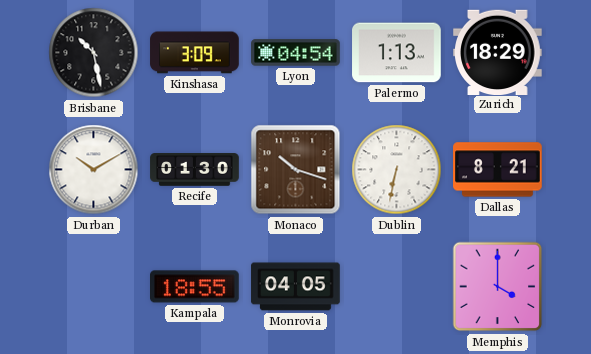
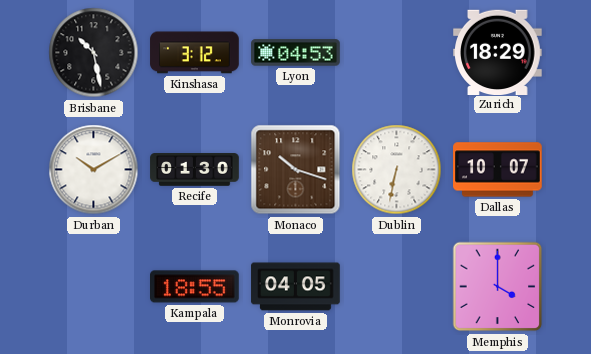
Kinshasa: 3:09 -> 3:12 (195, 53)
Lyon: 04:54 -> 04:53 (296, 53)
Palermo: 1:13 -> none (397, 53)
Dallas: 8:21 -> 10:07 (498, 170)
